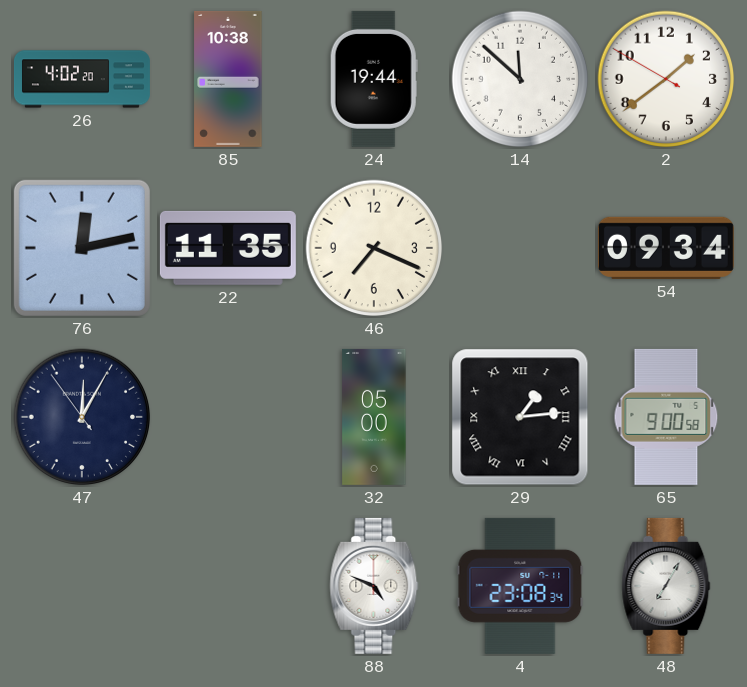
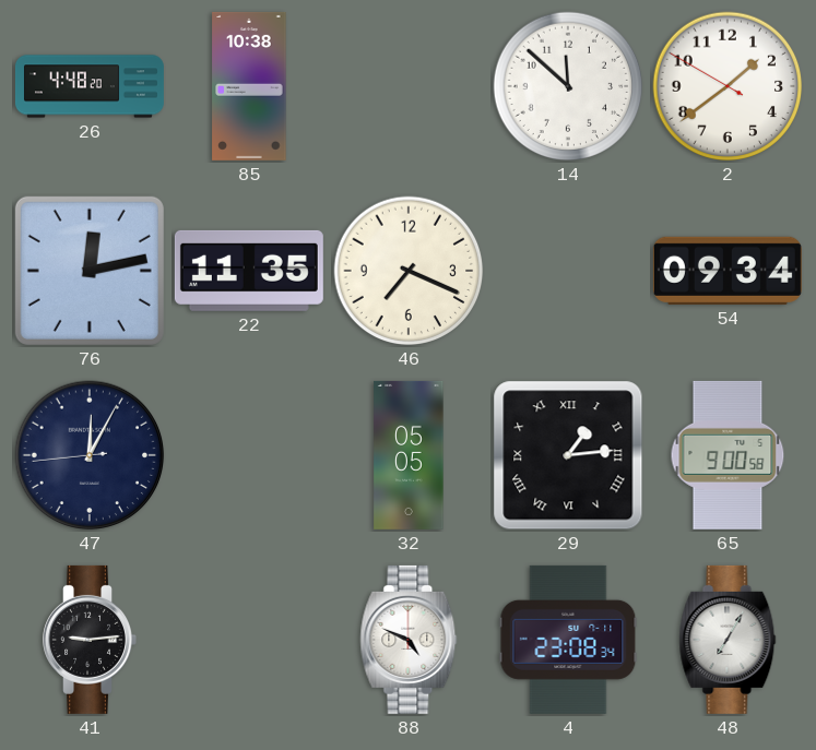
26: 4:02 -> 4:48 (90, 86)
24: 19:44 -> none (374, 79)
47: 12:04:54 -> 12:04:44 (90, 455)
32: 05:00 -> 05:05 (409, 455)
41: none -> 9:14 (90, 640)
